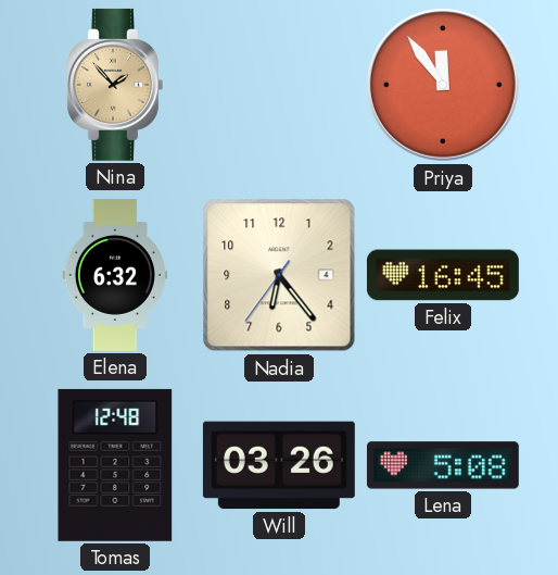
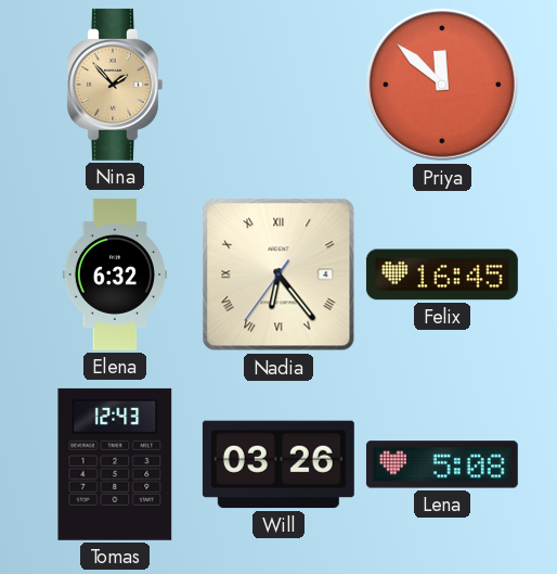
Priya: 11:54 -> 11:52 (443, 86)
Nadia numerals: Arabic -> Roman (278, 275)
Tomas: 12:48 -> 12:43 (115, 464)
